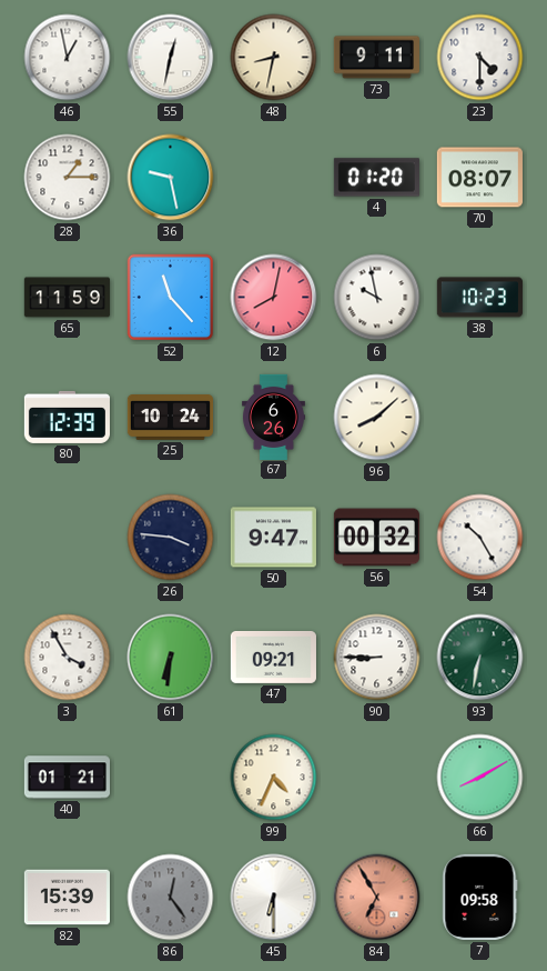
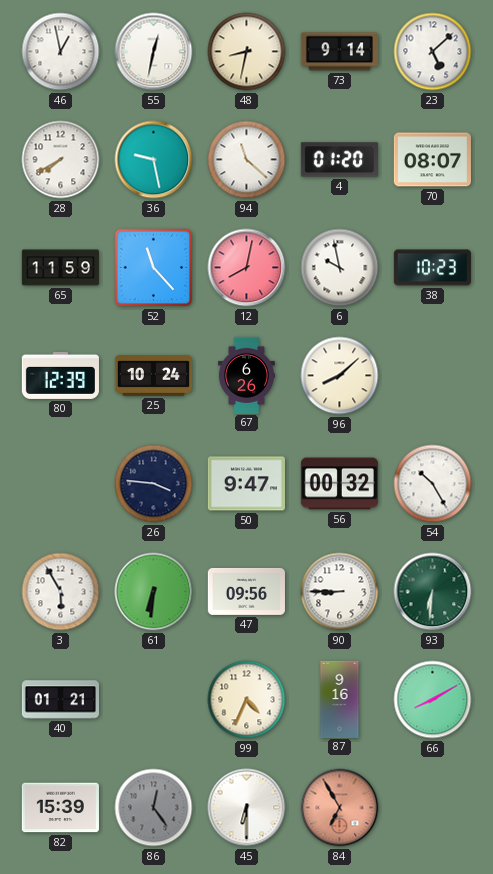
73: 9:11 -> 9:14 (339, 52)
23: 4:30 -> 5:08 (433, 52)
28: 1:15 -> 7:40 (61, 160)
94: none -> 11:22 (247, 160)
3: 3:55 -> 5:55 (61, 592)
47: 09:21 -> 09:56 (246, 591)
93: 6:32 -> 6:31 (433, 592)
87: none -> 9:16 (340, 699)
7: 09:58 -> none (480, 897)
